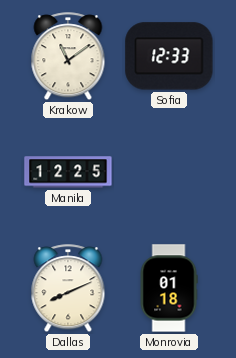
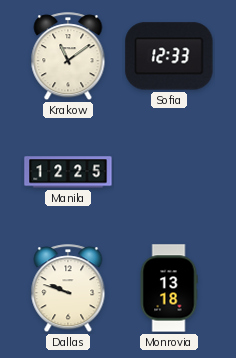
Dallas: 8:11 -> 9:48 (68, 289)
Monrovia: 01:18 -> 13:18 (169, 288)
